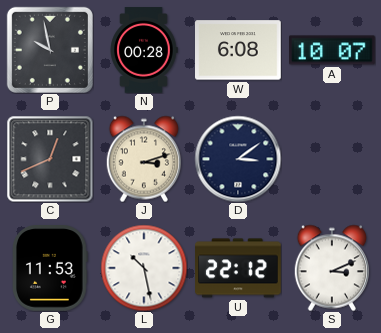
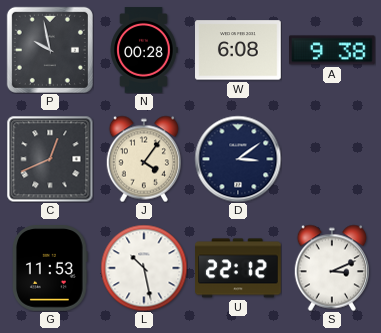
A: 10:07 -> 9:38 (333, 50)
J: 3:12 -> 4:06 (143, 159)
